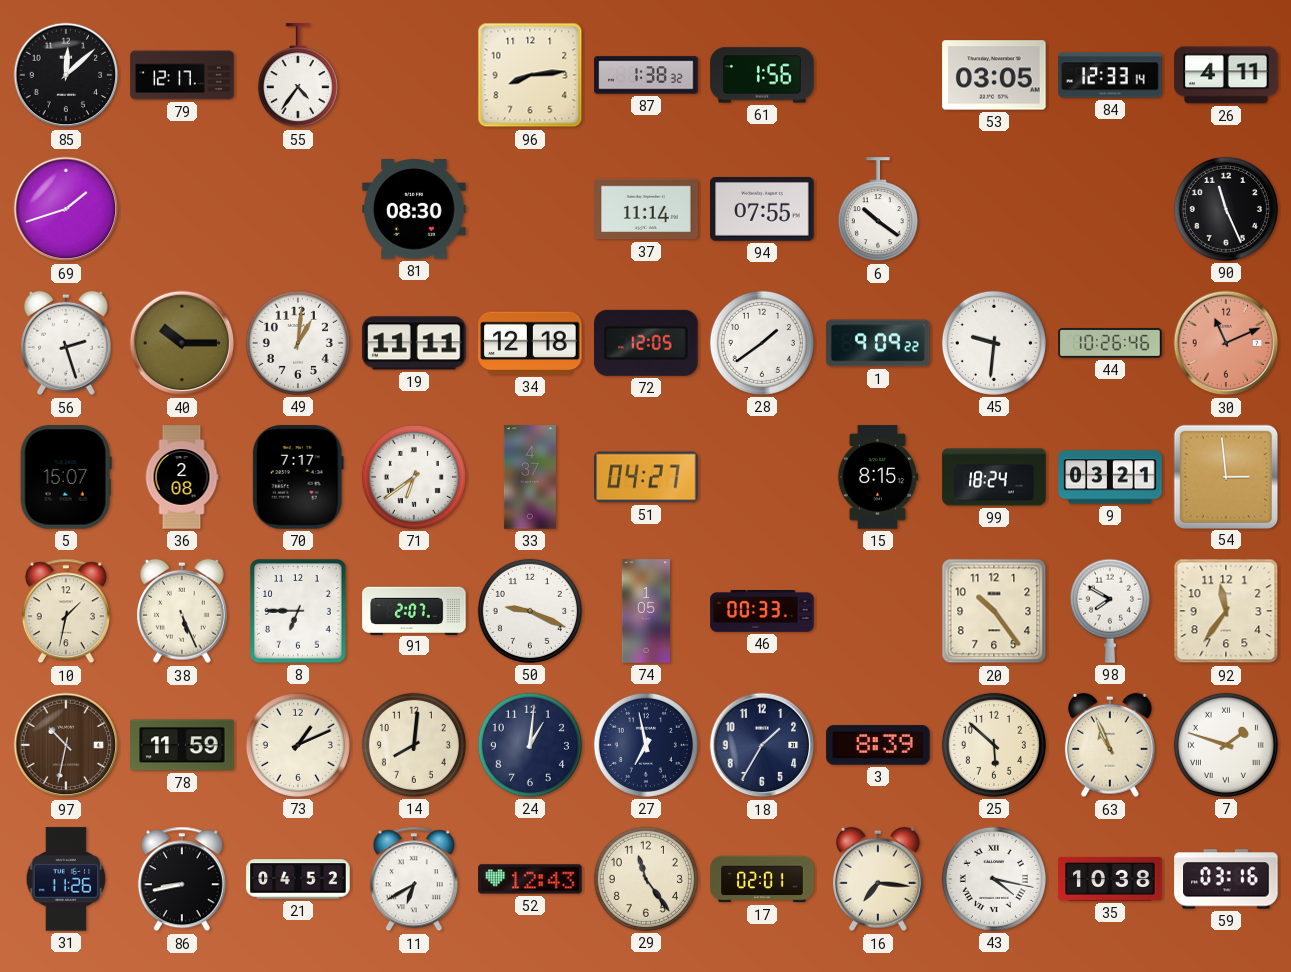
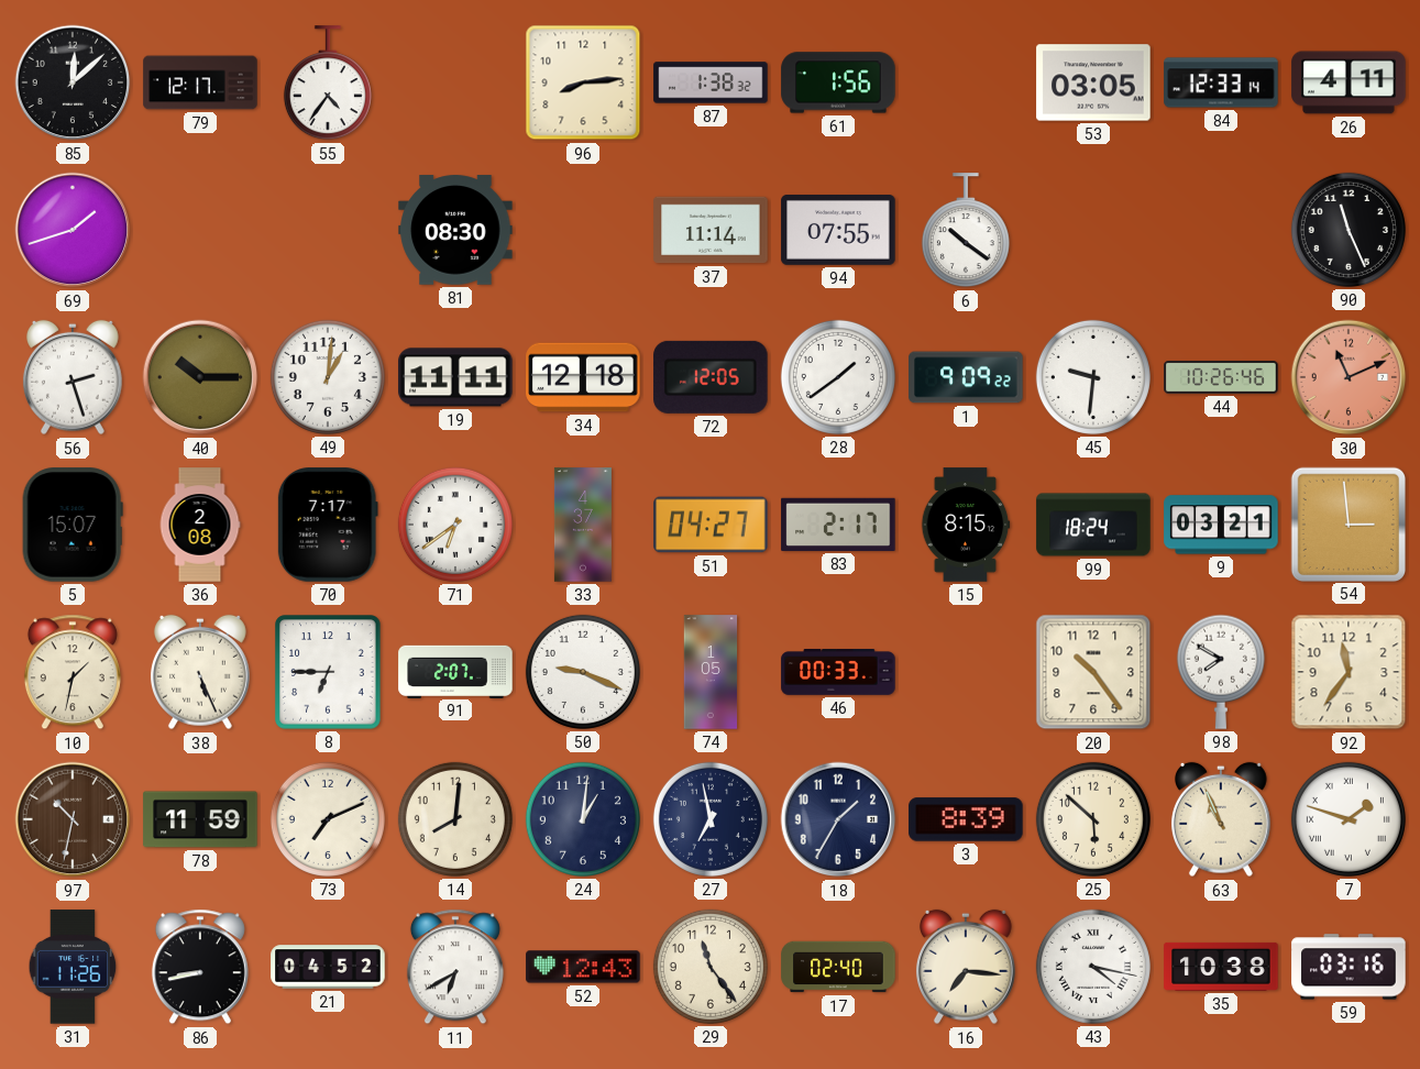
83: none -> 2:17 (838, 525)
73: 1:11 -> 7:11 (328, 819)
17: 02:01 -> 02:40 (838, 967)
